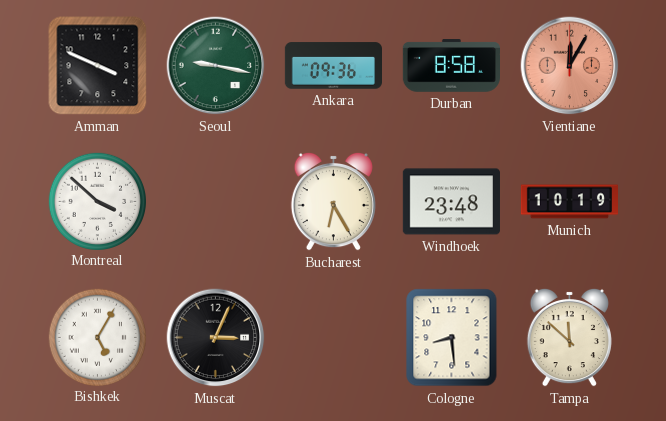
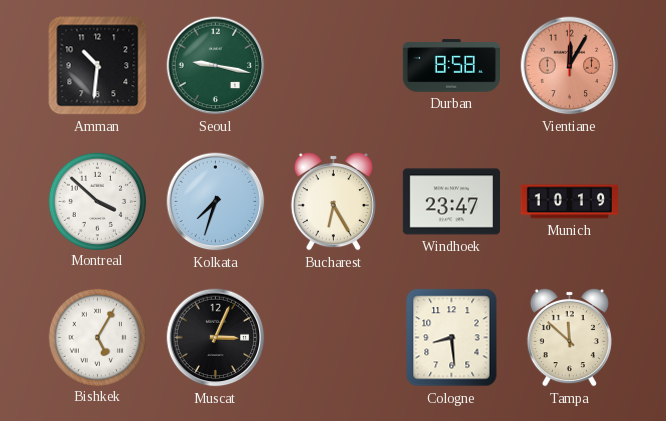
Amman: 3:49 -> 10:31 (98, 66)
Ankara: 09:36 -> none (333, 66)
Kolkata: none -> 7:33 (216, 202)
Windhoek: 23:48 -> 23:47 (451, 202)
